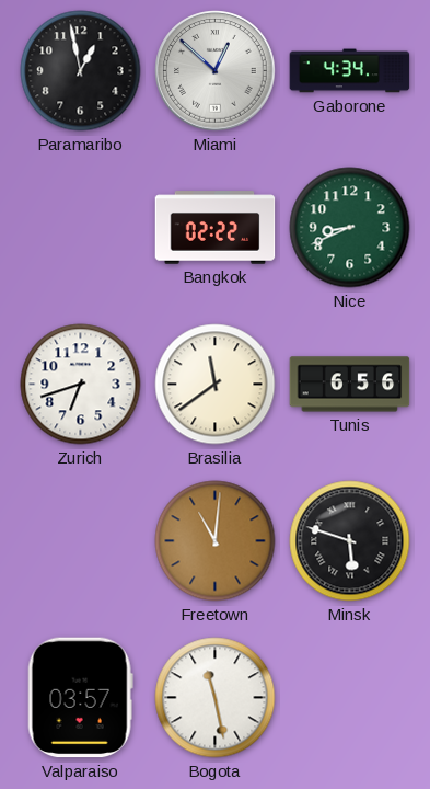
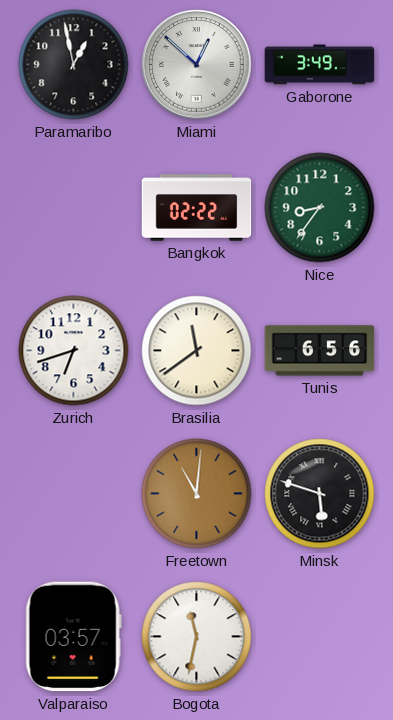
Gaborone: 4:34 -> 3:49 (320, 65)
Nice: 8:41 -> 8:36 (320, 208)
Bogota: 11:28 -> 11:32 (197, 637)
